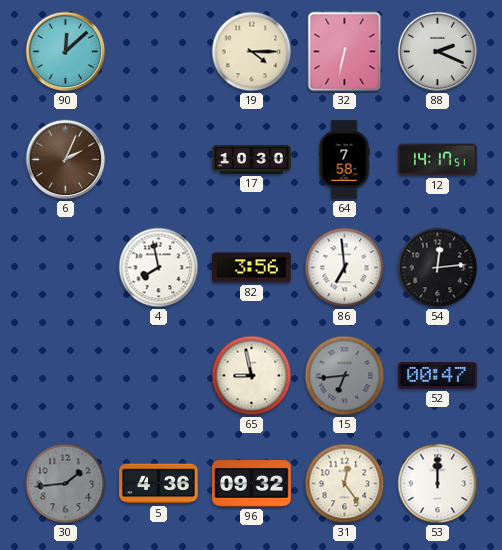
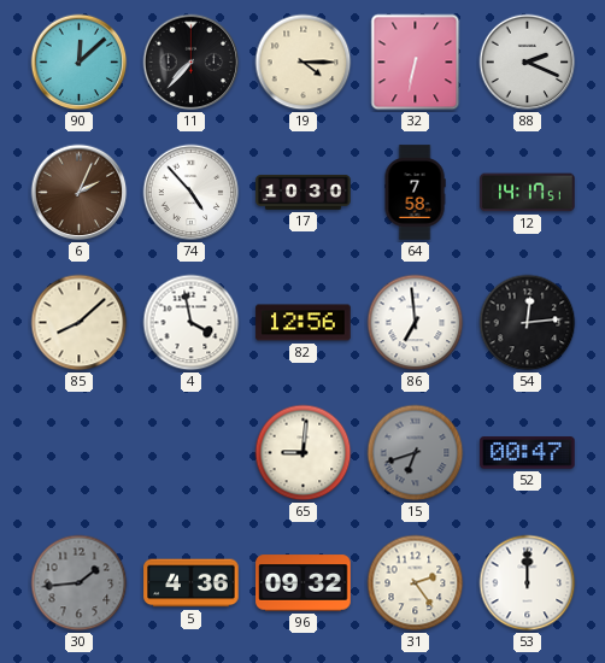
11: none -> 7:37 (192, 63)
74: none -> 4:53 (192, 193)
85: none -> 8:08 (80, 323)
4: 7:58 -> 3:58 (192, 323)
82: 3:56 -> 12:56 (304, 323)
65: 8:58 -> 9:01 (304, 453)
15: 6:44 -> 6:42 (416, 453)
31: 12:24 -> 2:24 (416, 583)
